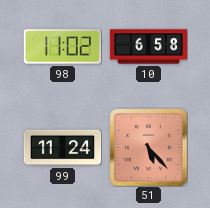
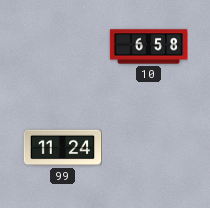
98: 11:02 -> none (62, 47)
51: 5:23 -> none (148, 147)
